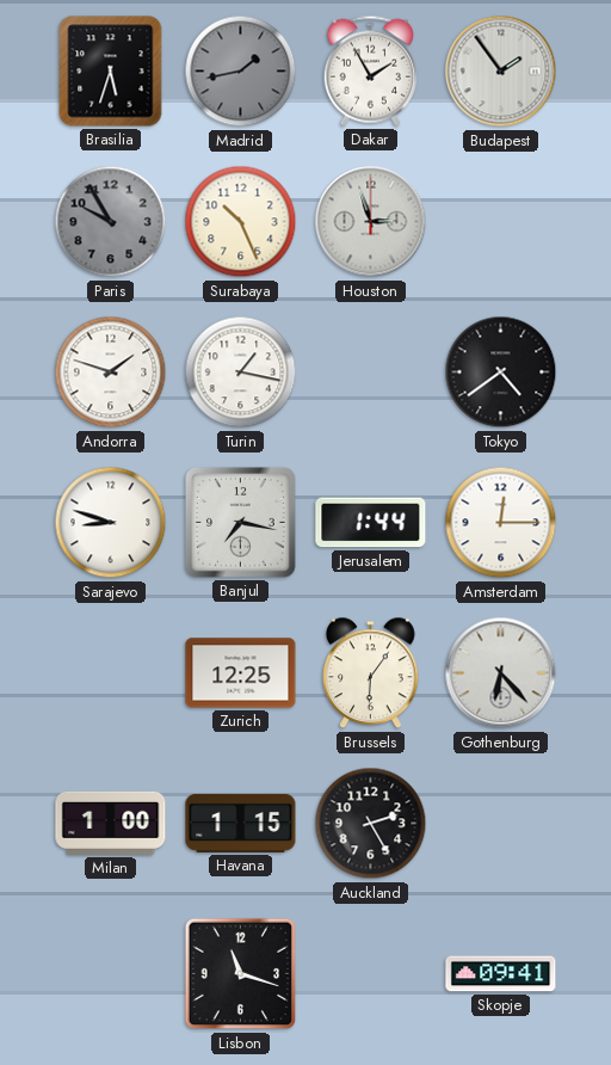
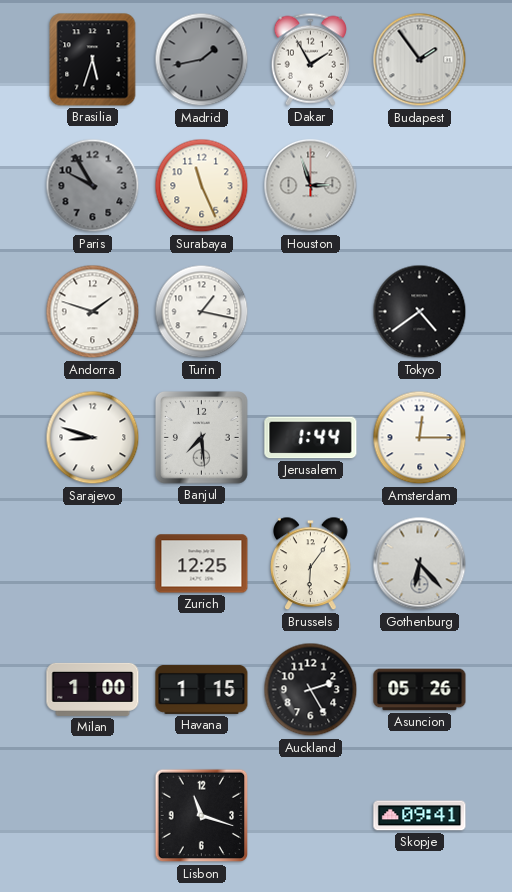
Surabaya: 10:26 -> 11:26 (202, 186)
Banjul: 7:17 -> 7:29 (201, 437)
Asuncion: none -> 05:26 (420, 690)
